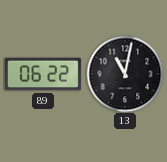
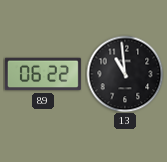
13: 11:02 -> 10:59 (125, 74)
